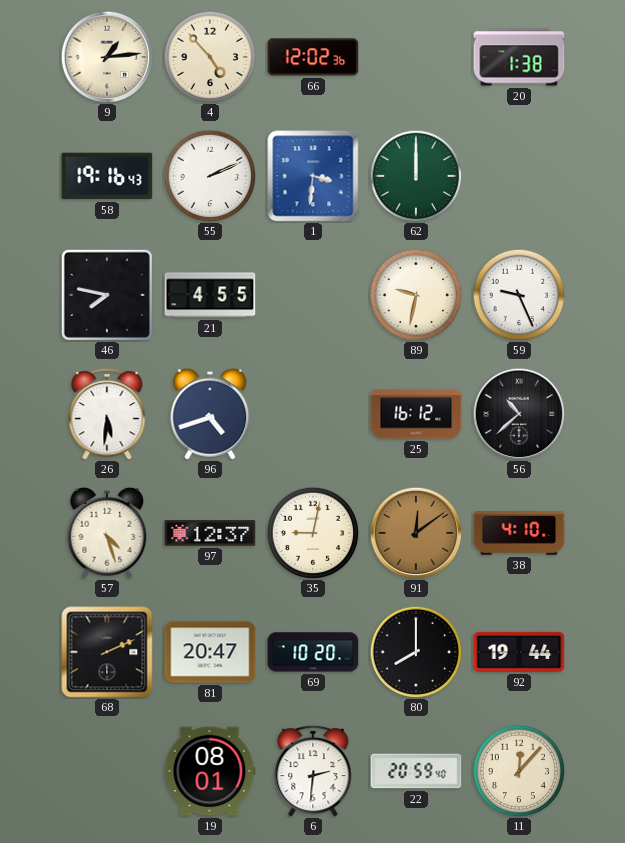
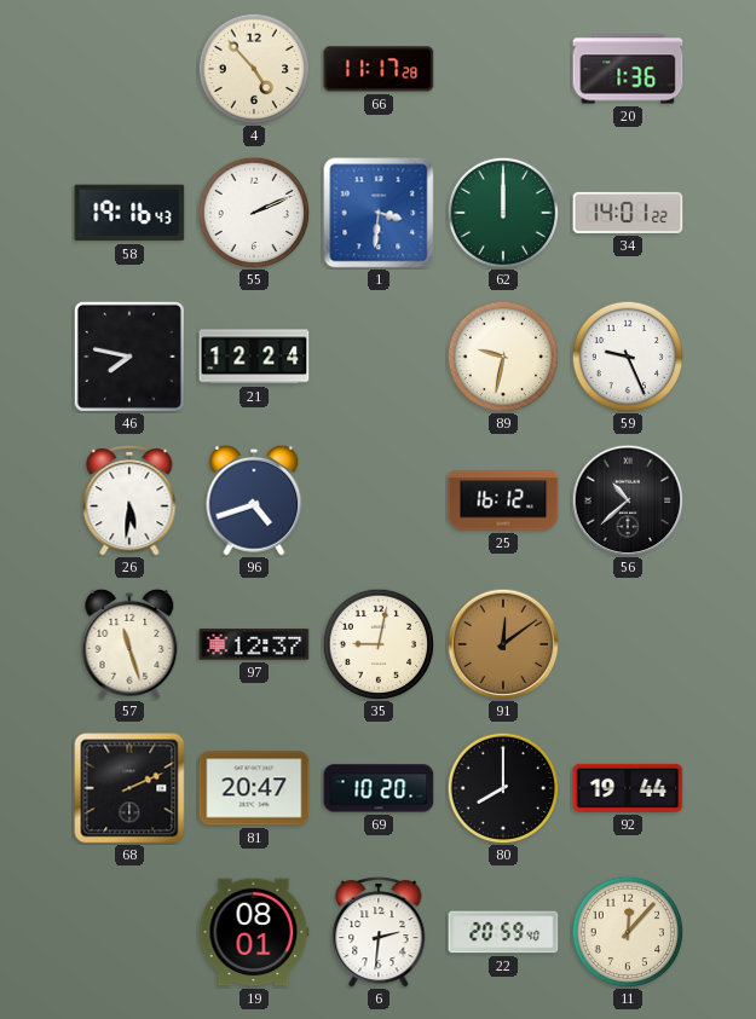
9: 1:14 -> none (107, 57)
66: 12:02 -> 11:17 (379, 69)
20: 1:38 -> 1:36 (628, 69)
34: none -> 14:01 (628, 213)
21: 4:55 -> 12:24 (254, 357)
57: 4:27 -> 11:27 (129, 644)
38: 4:10 -> none (519, 533)
